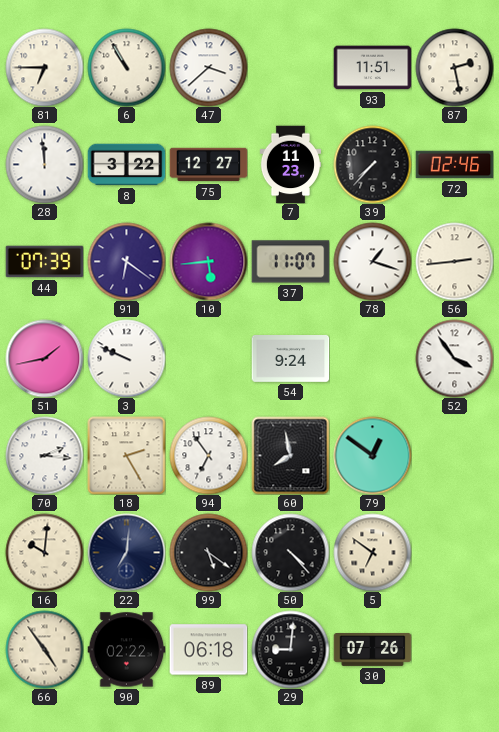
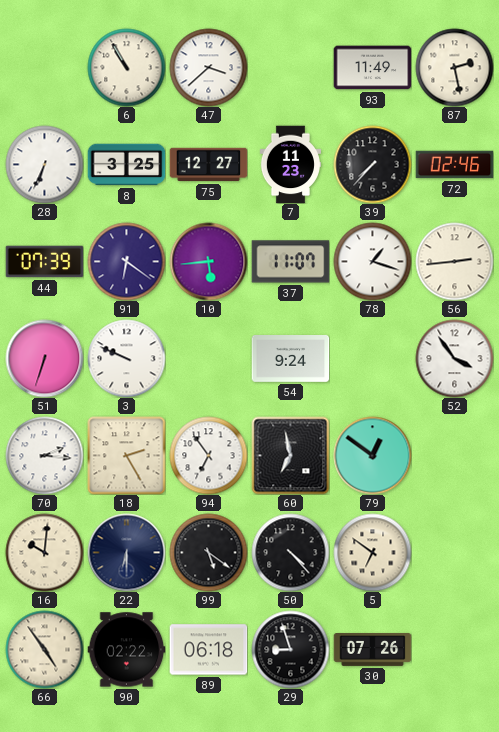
81: 6:45 -> none (44, 67)
93: 11:51 -> 11:49 (372, 68)
28: 11:59 -> 6:34 (44, 164)
8: 3:22 -> 3:25 (126, 165)
51: 1:43 -> 6:33 (44, 358)
60: 7:58 -> 6:58 (290, 455)
22: 7:01 -> 6:30 (126, 552)
29: 9:01 -> 8:57 (290, 649)
